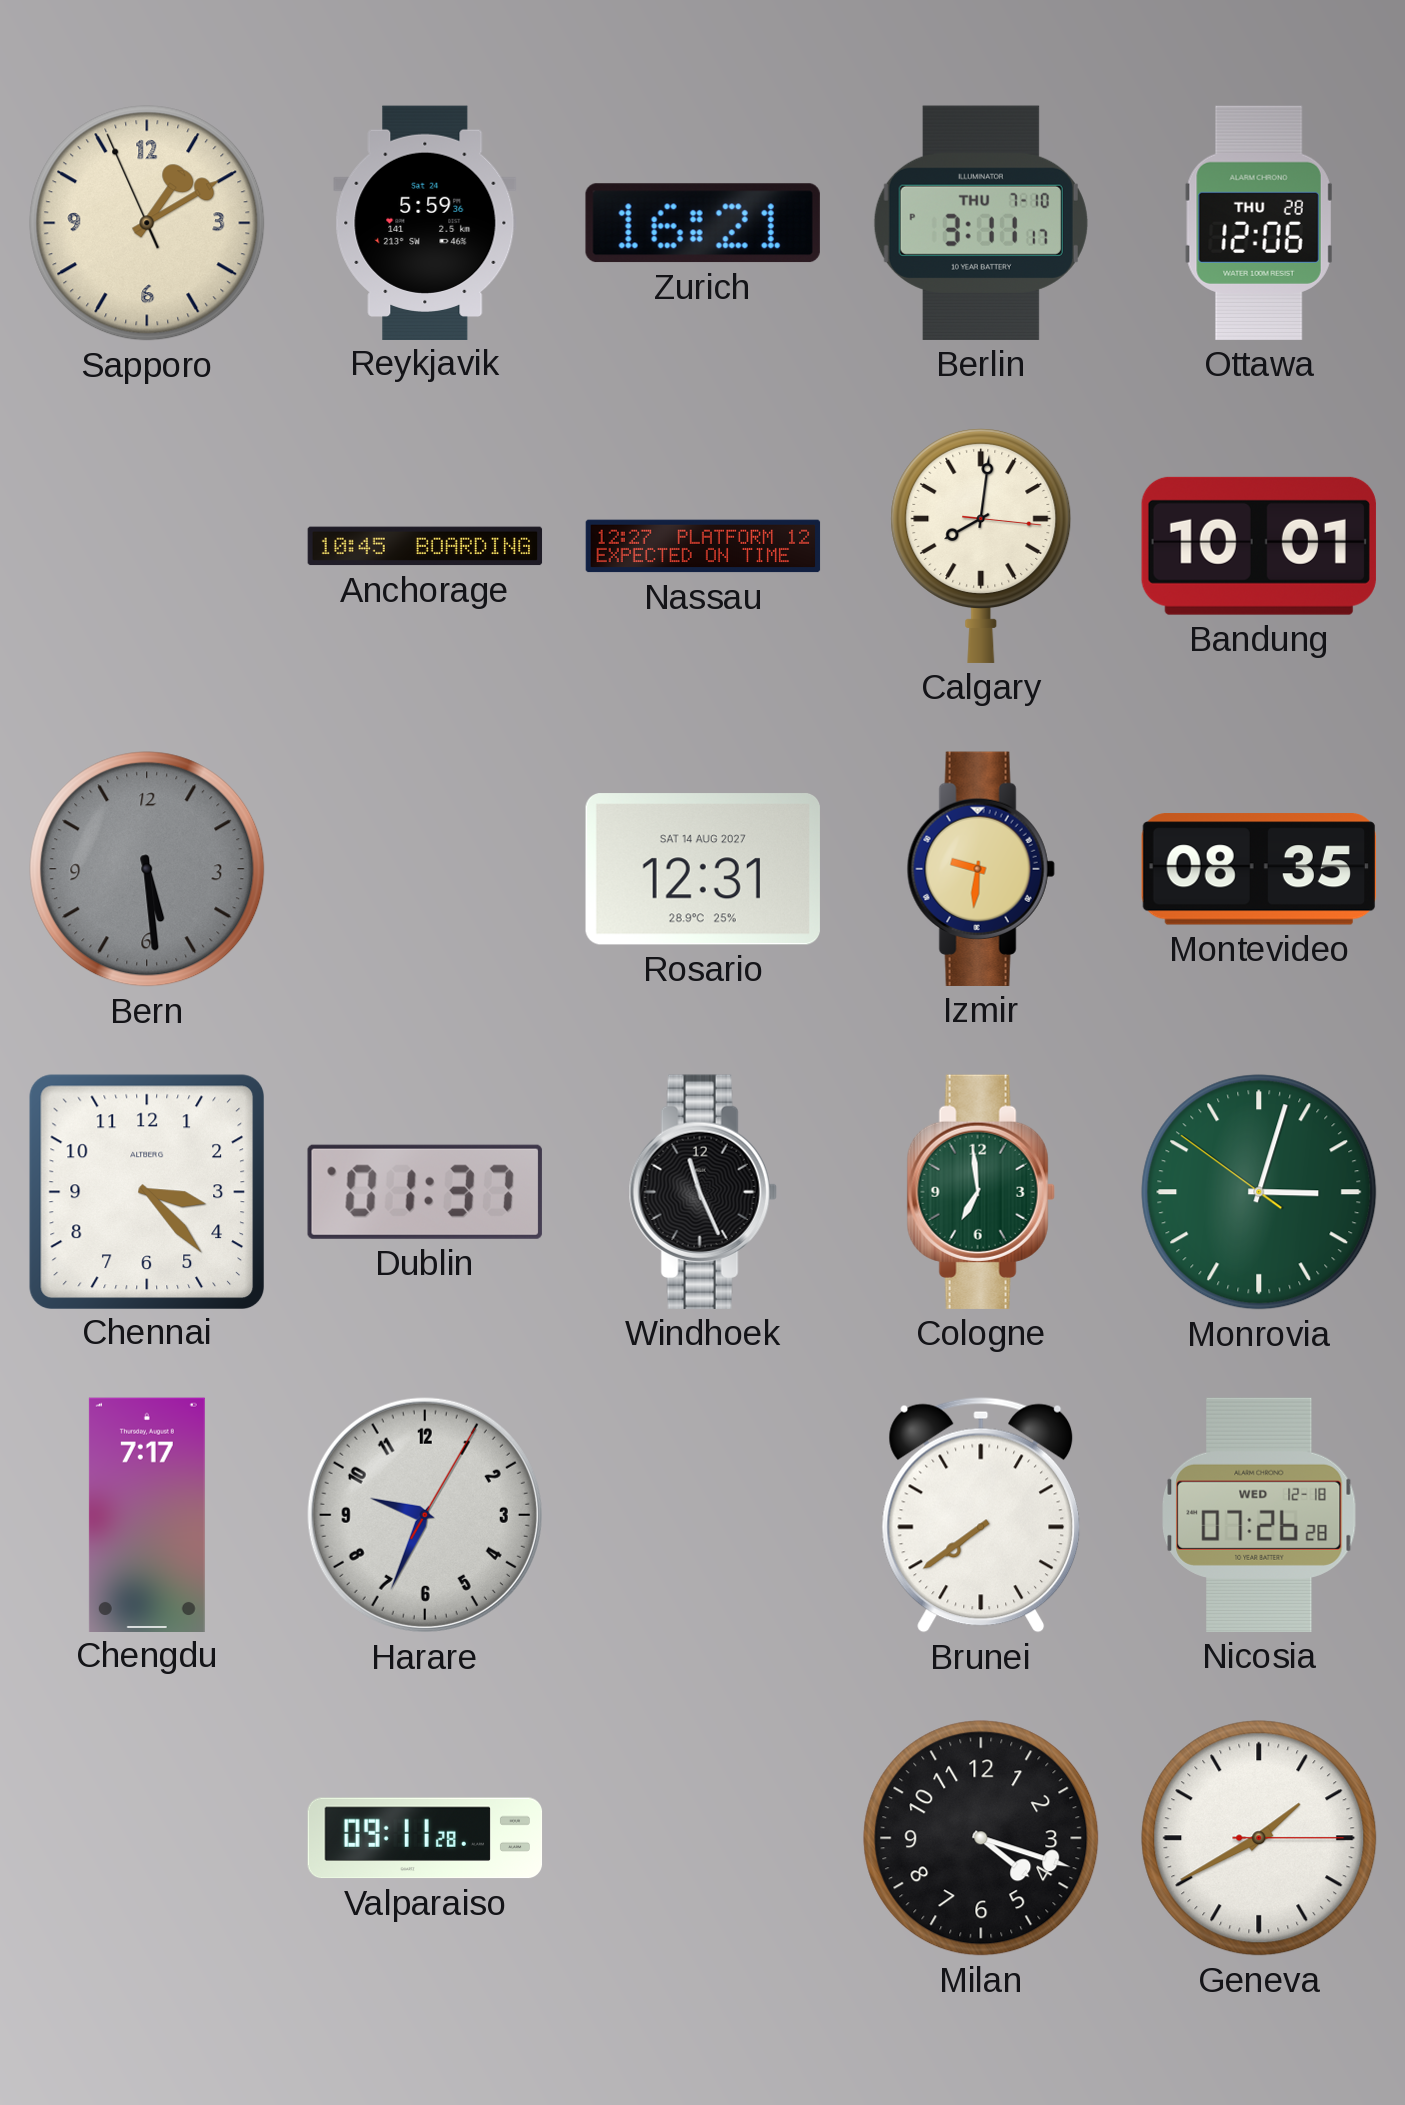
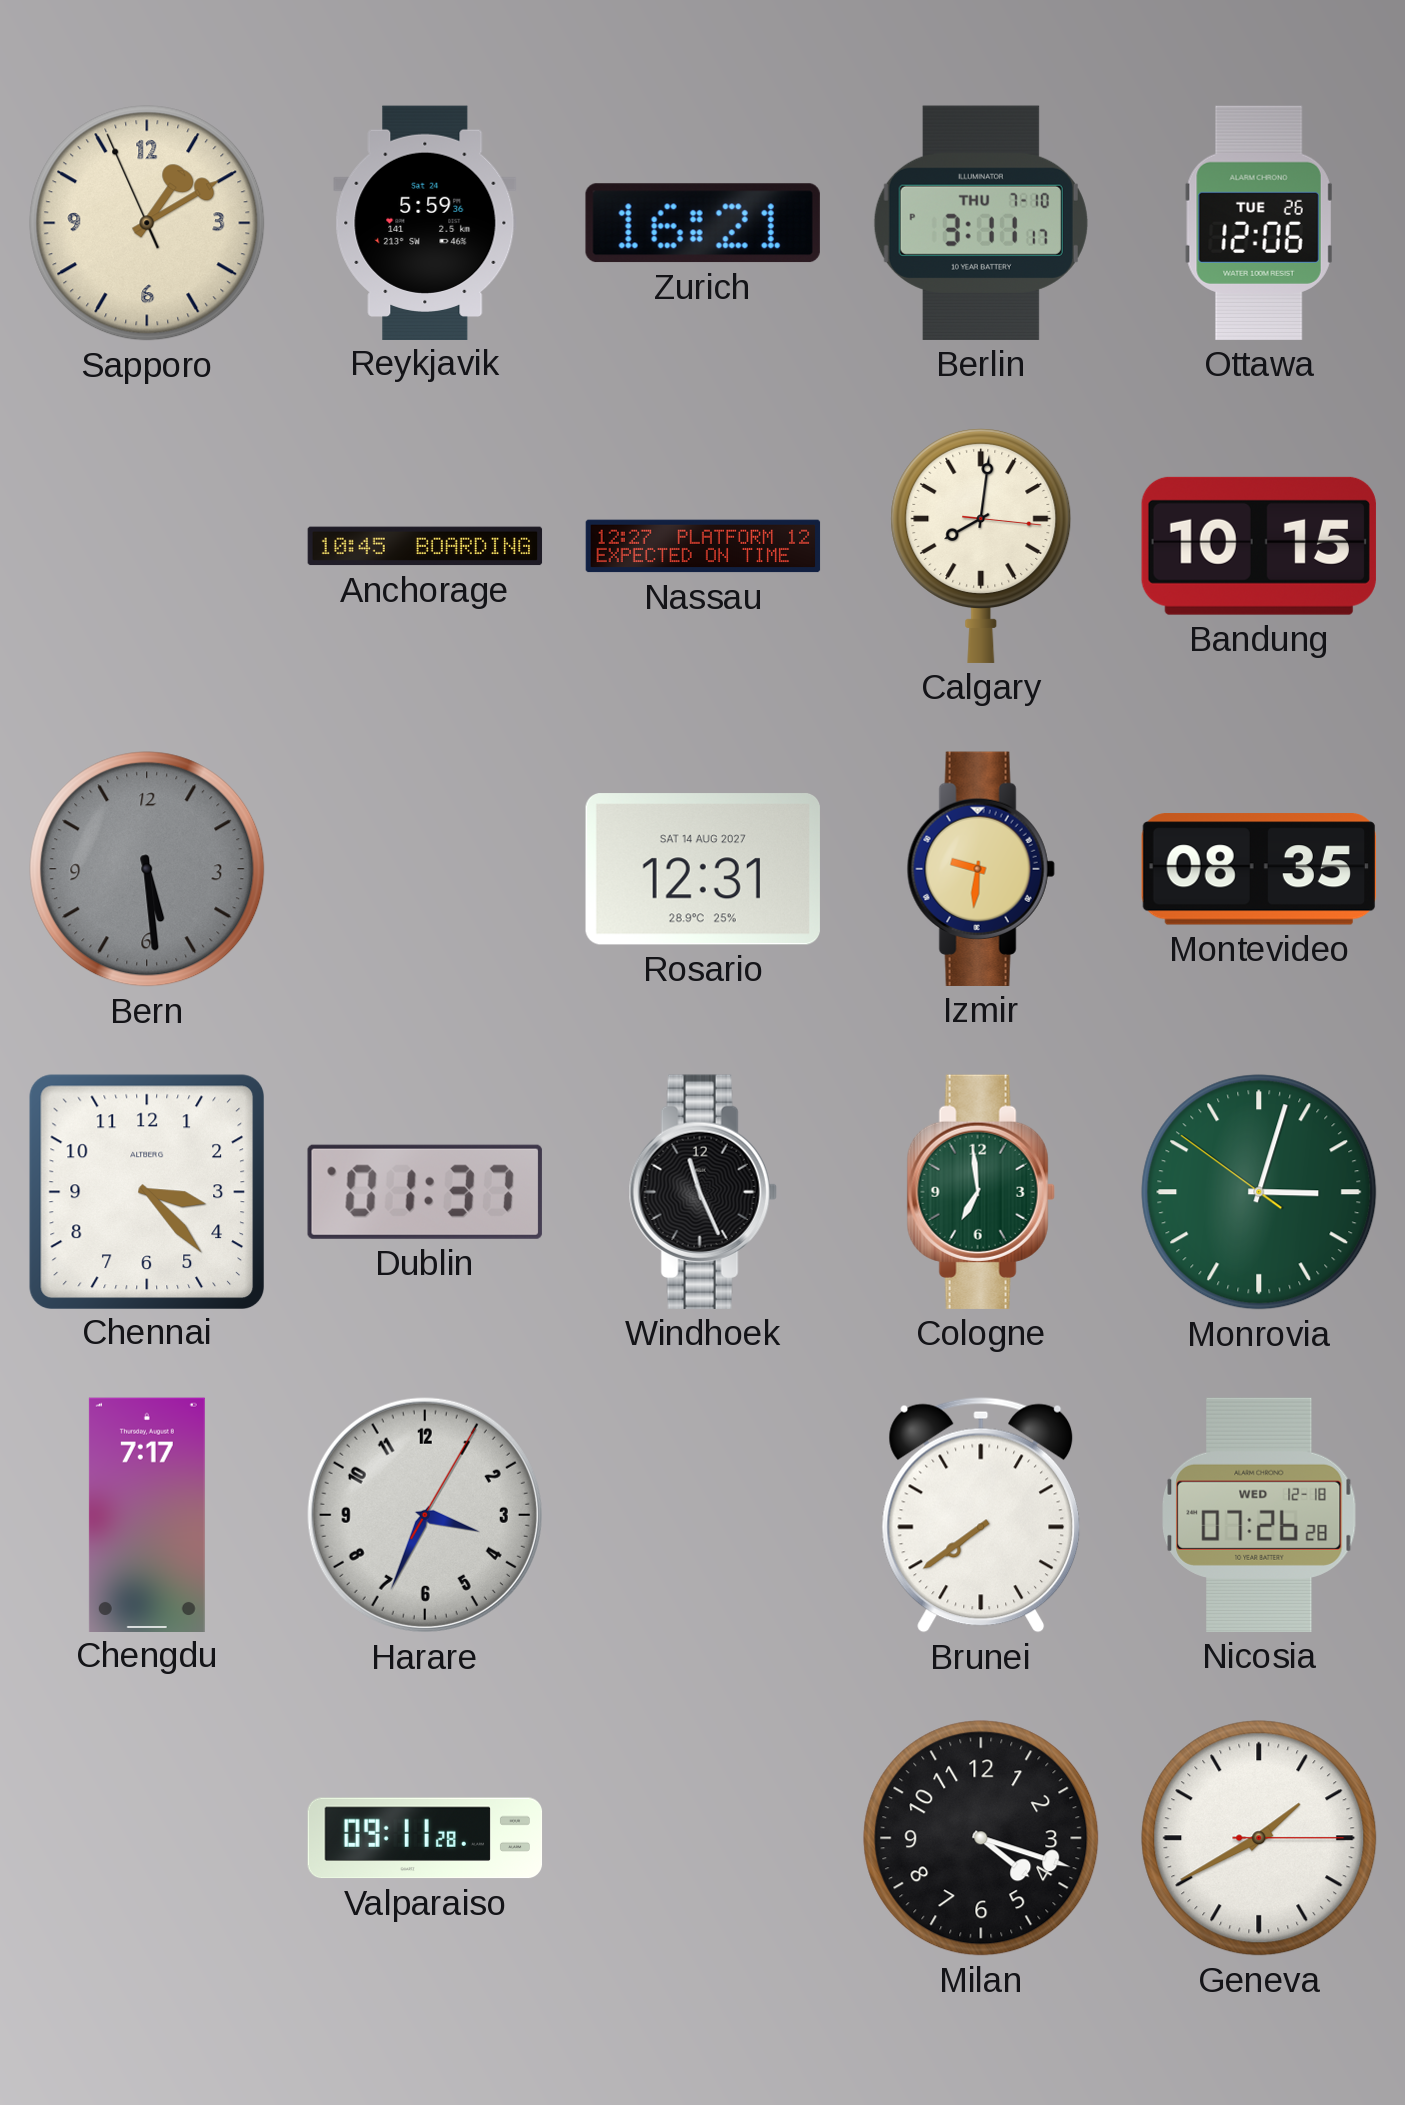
Ottawa date: THU 28 -> TUE 26 (1259, 223)
Bandung: 10:01 -> 10:15 (1259, 546)
Harare: 9:34 -> 3:34 (425, 1515)
